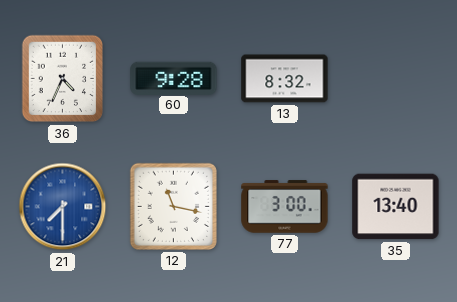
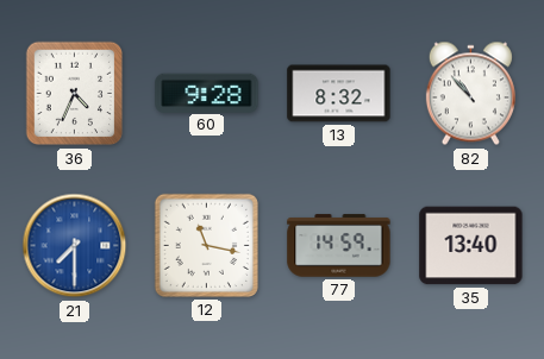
82: none -> 10:53 (470, 94)
77: 3:00 -> 14:59 (339, 246)
